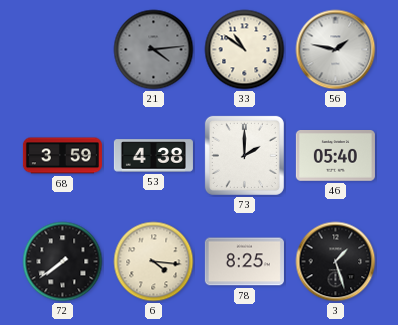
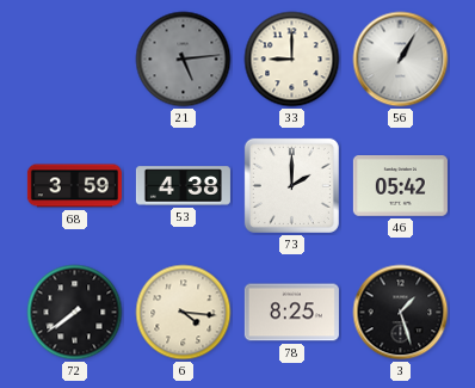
21: 4:14 -> 5:14 (184, 60)
33: 10:51 -> 9:00 (292, 60)
56: 1:47 -> 1:05 (401, 60)
46: 05:40 -> 05:42 (400, 186)
